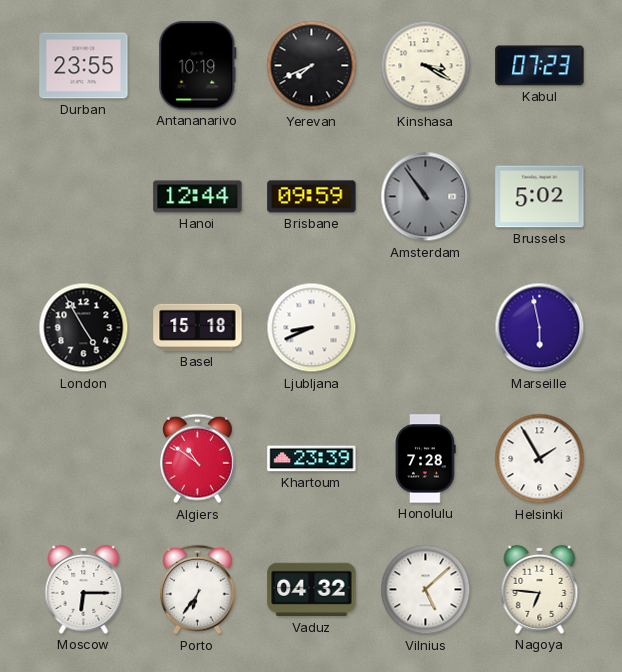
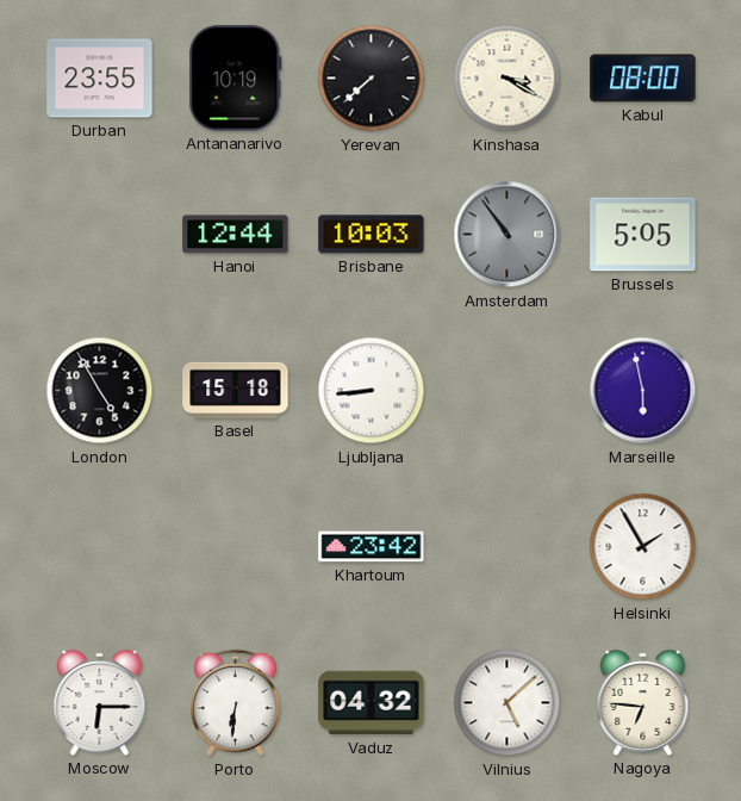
Yerevan: 7:41 -> 7:38 (372, 79)
Kabul: 07:23 -> 08:00 (643, 79)
Brisbane: 09:59 -> 10:03 (372, 235)
Brussels: 5:02 -> 5:05 (643, 235)
Ljubljana: 8:41 -> 8:44 (372, 391)
Algiers: 10:51 -> none (198, 459)
Khartoum: 23:39 -> 23:42 (372, 547)
Honolulu: 7:28 -> none (426, 459)
Porto: 6:36 -> 6:31 (236, 703)
